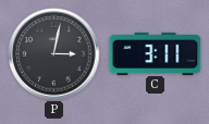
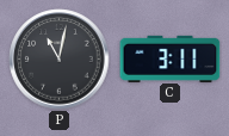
P: 3:02 -> 11:02 (60, 60)
